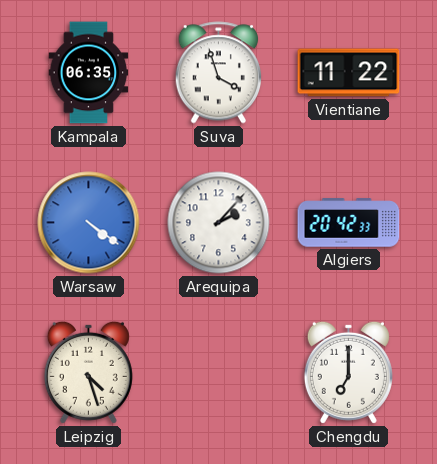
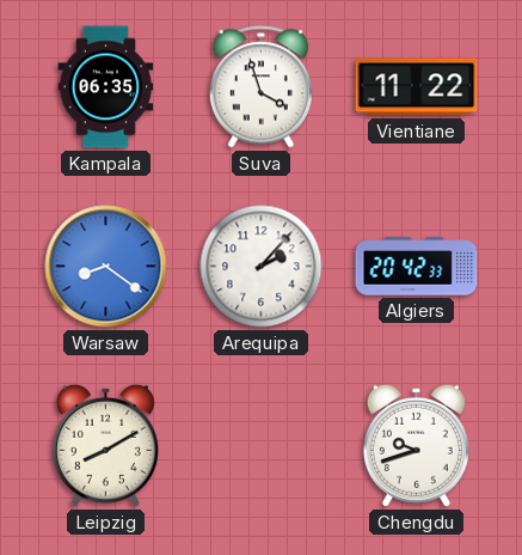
Warsaw: 4:21 -> 8:21 (106, 267)
Leipzig: 4:27 -> 8:10 (105, 445)
Chengdu: 7:00 -> 9:42 (416, 445)
